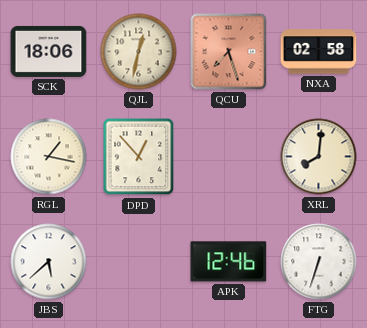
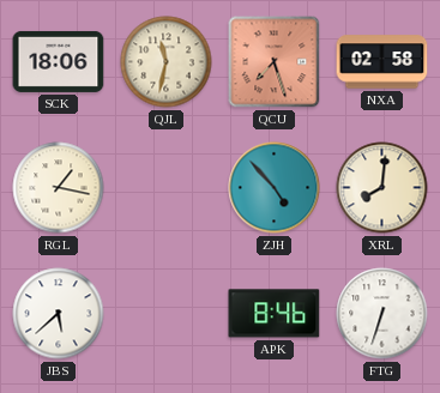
QJL: 12:32 -> 11:32 (167, 62)
DPD: 12:53 -> none (139, 157)
ZJH: none -> 4:53 (275, 188)
APK: 12:46 -> 8:46 (275, 314)
